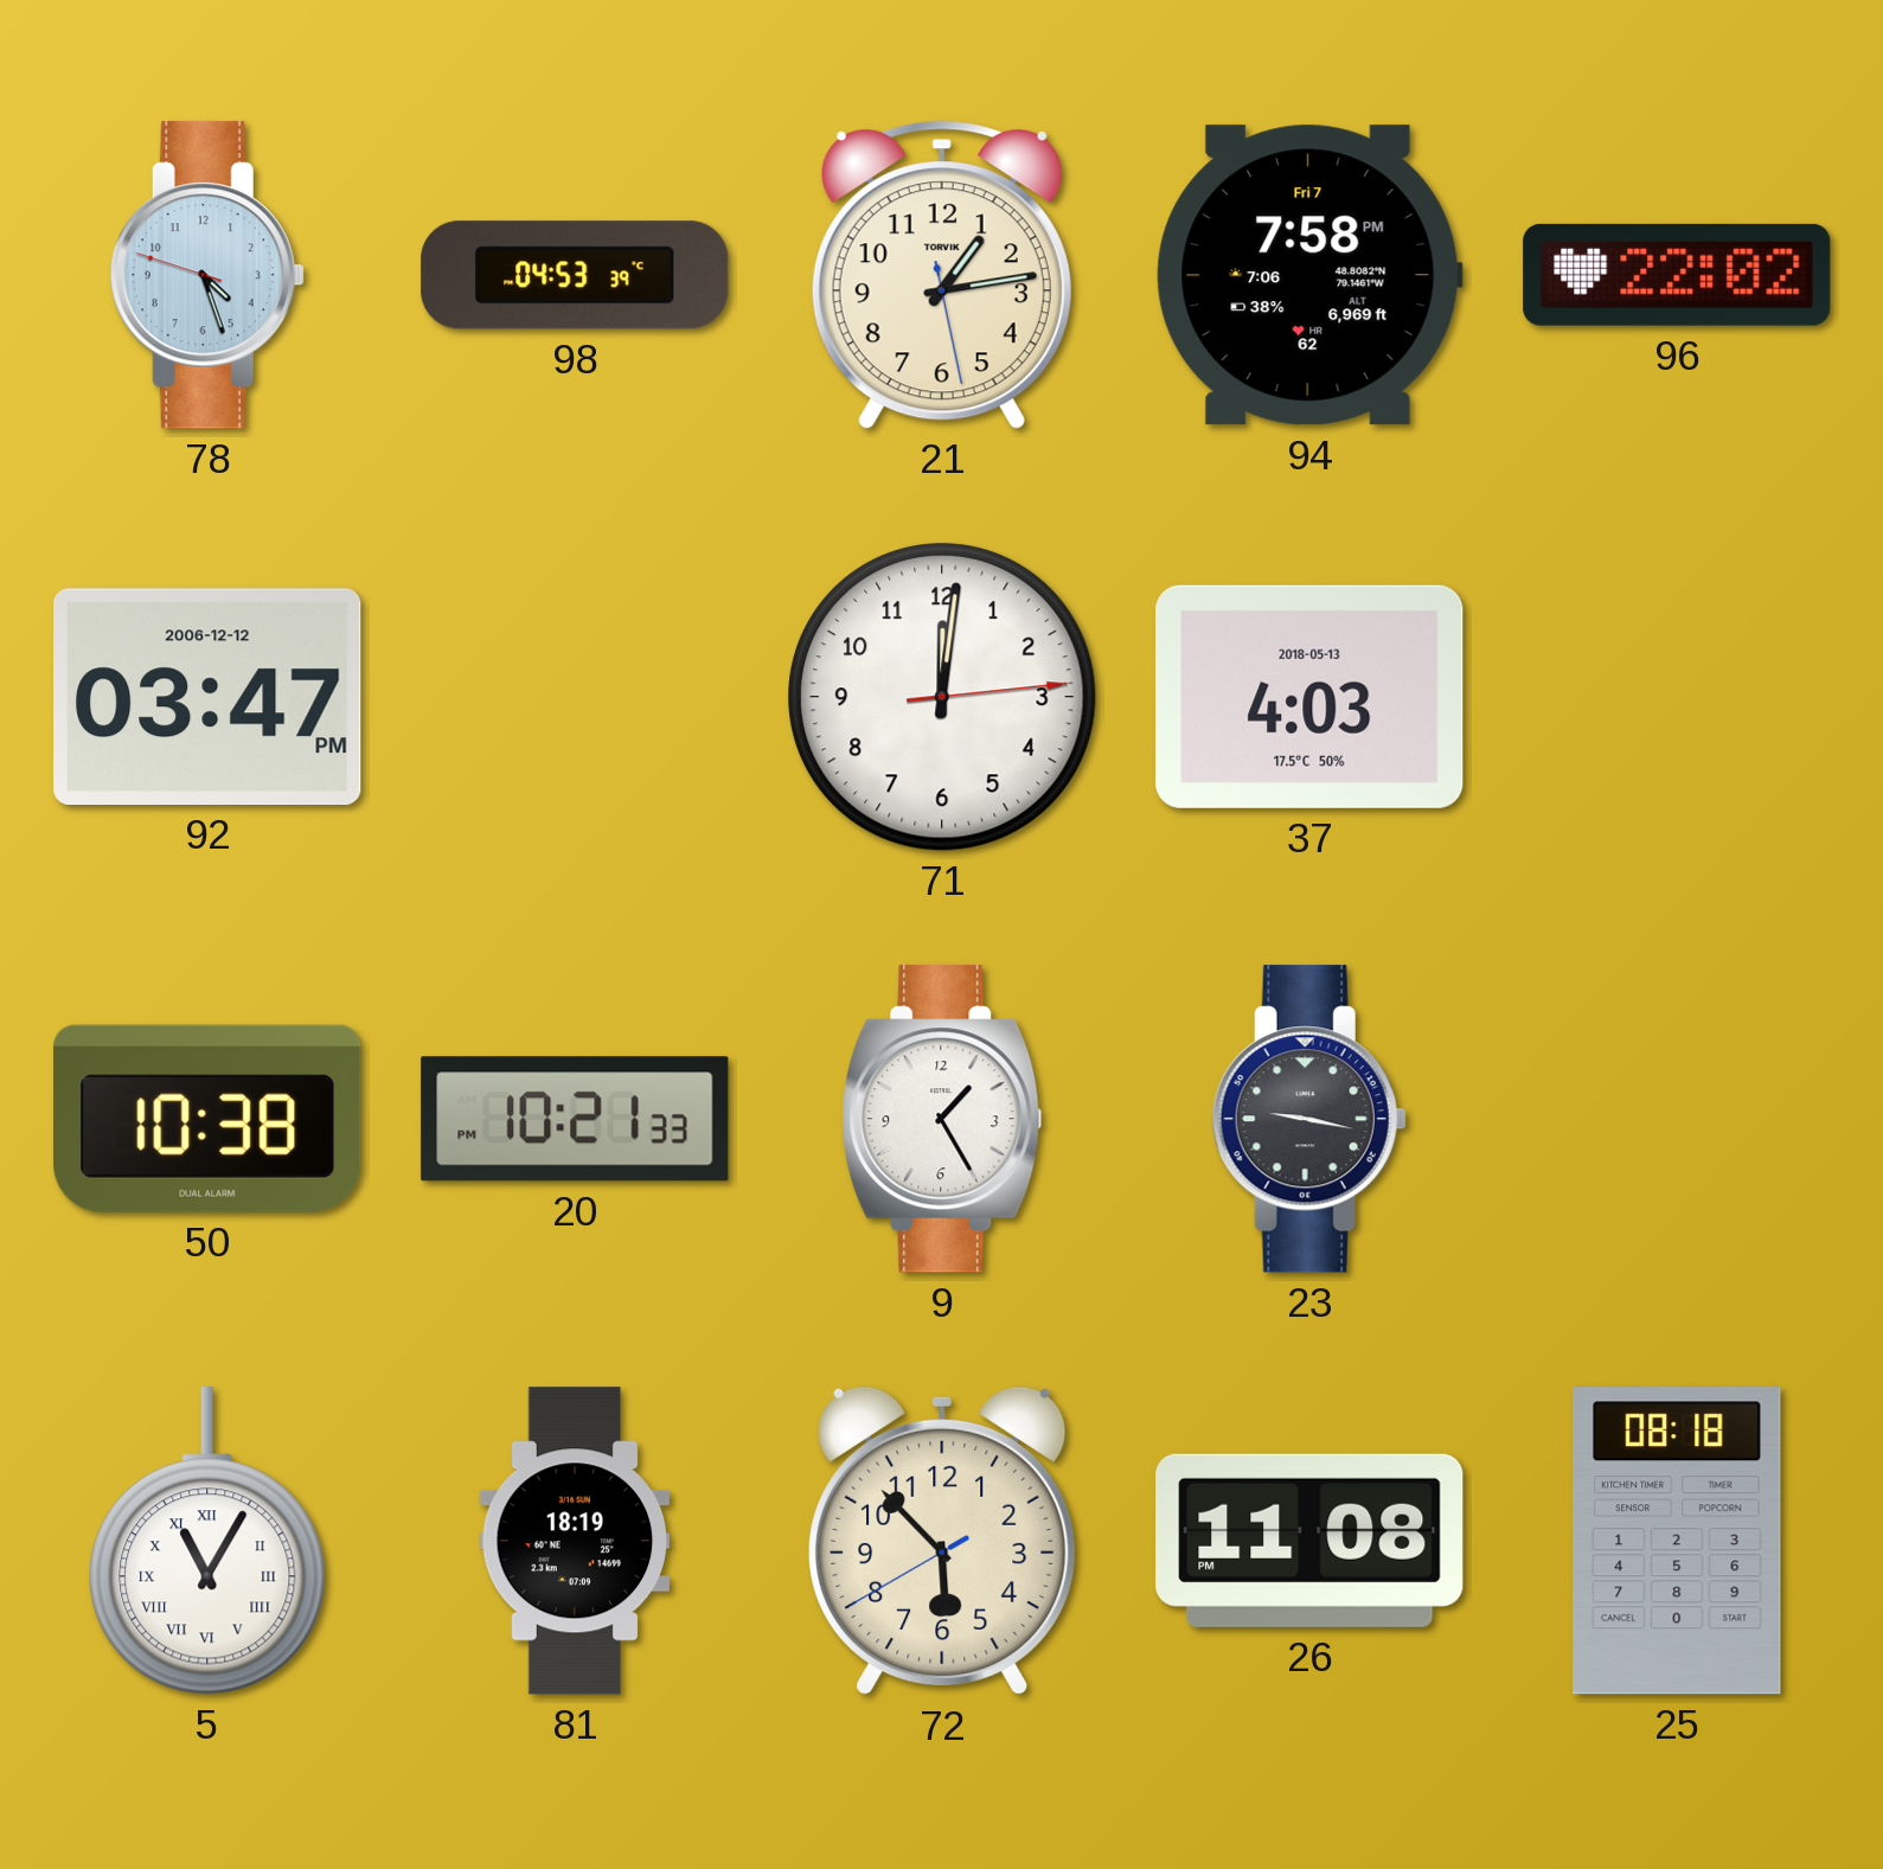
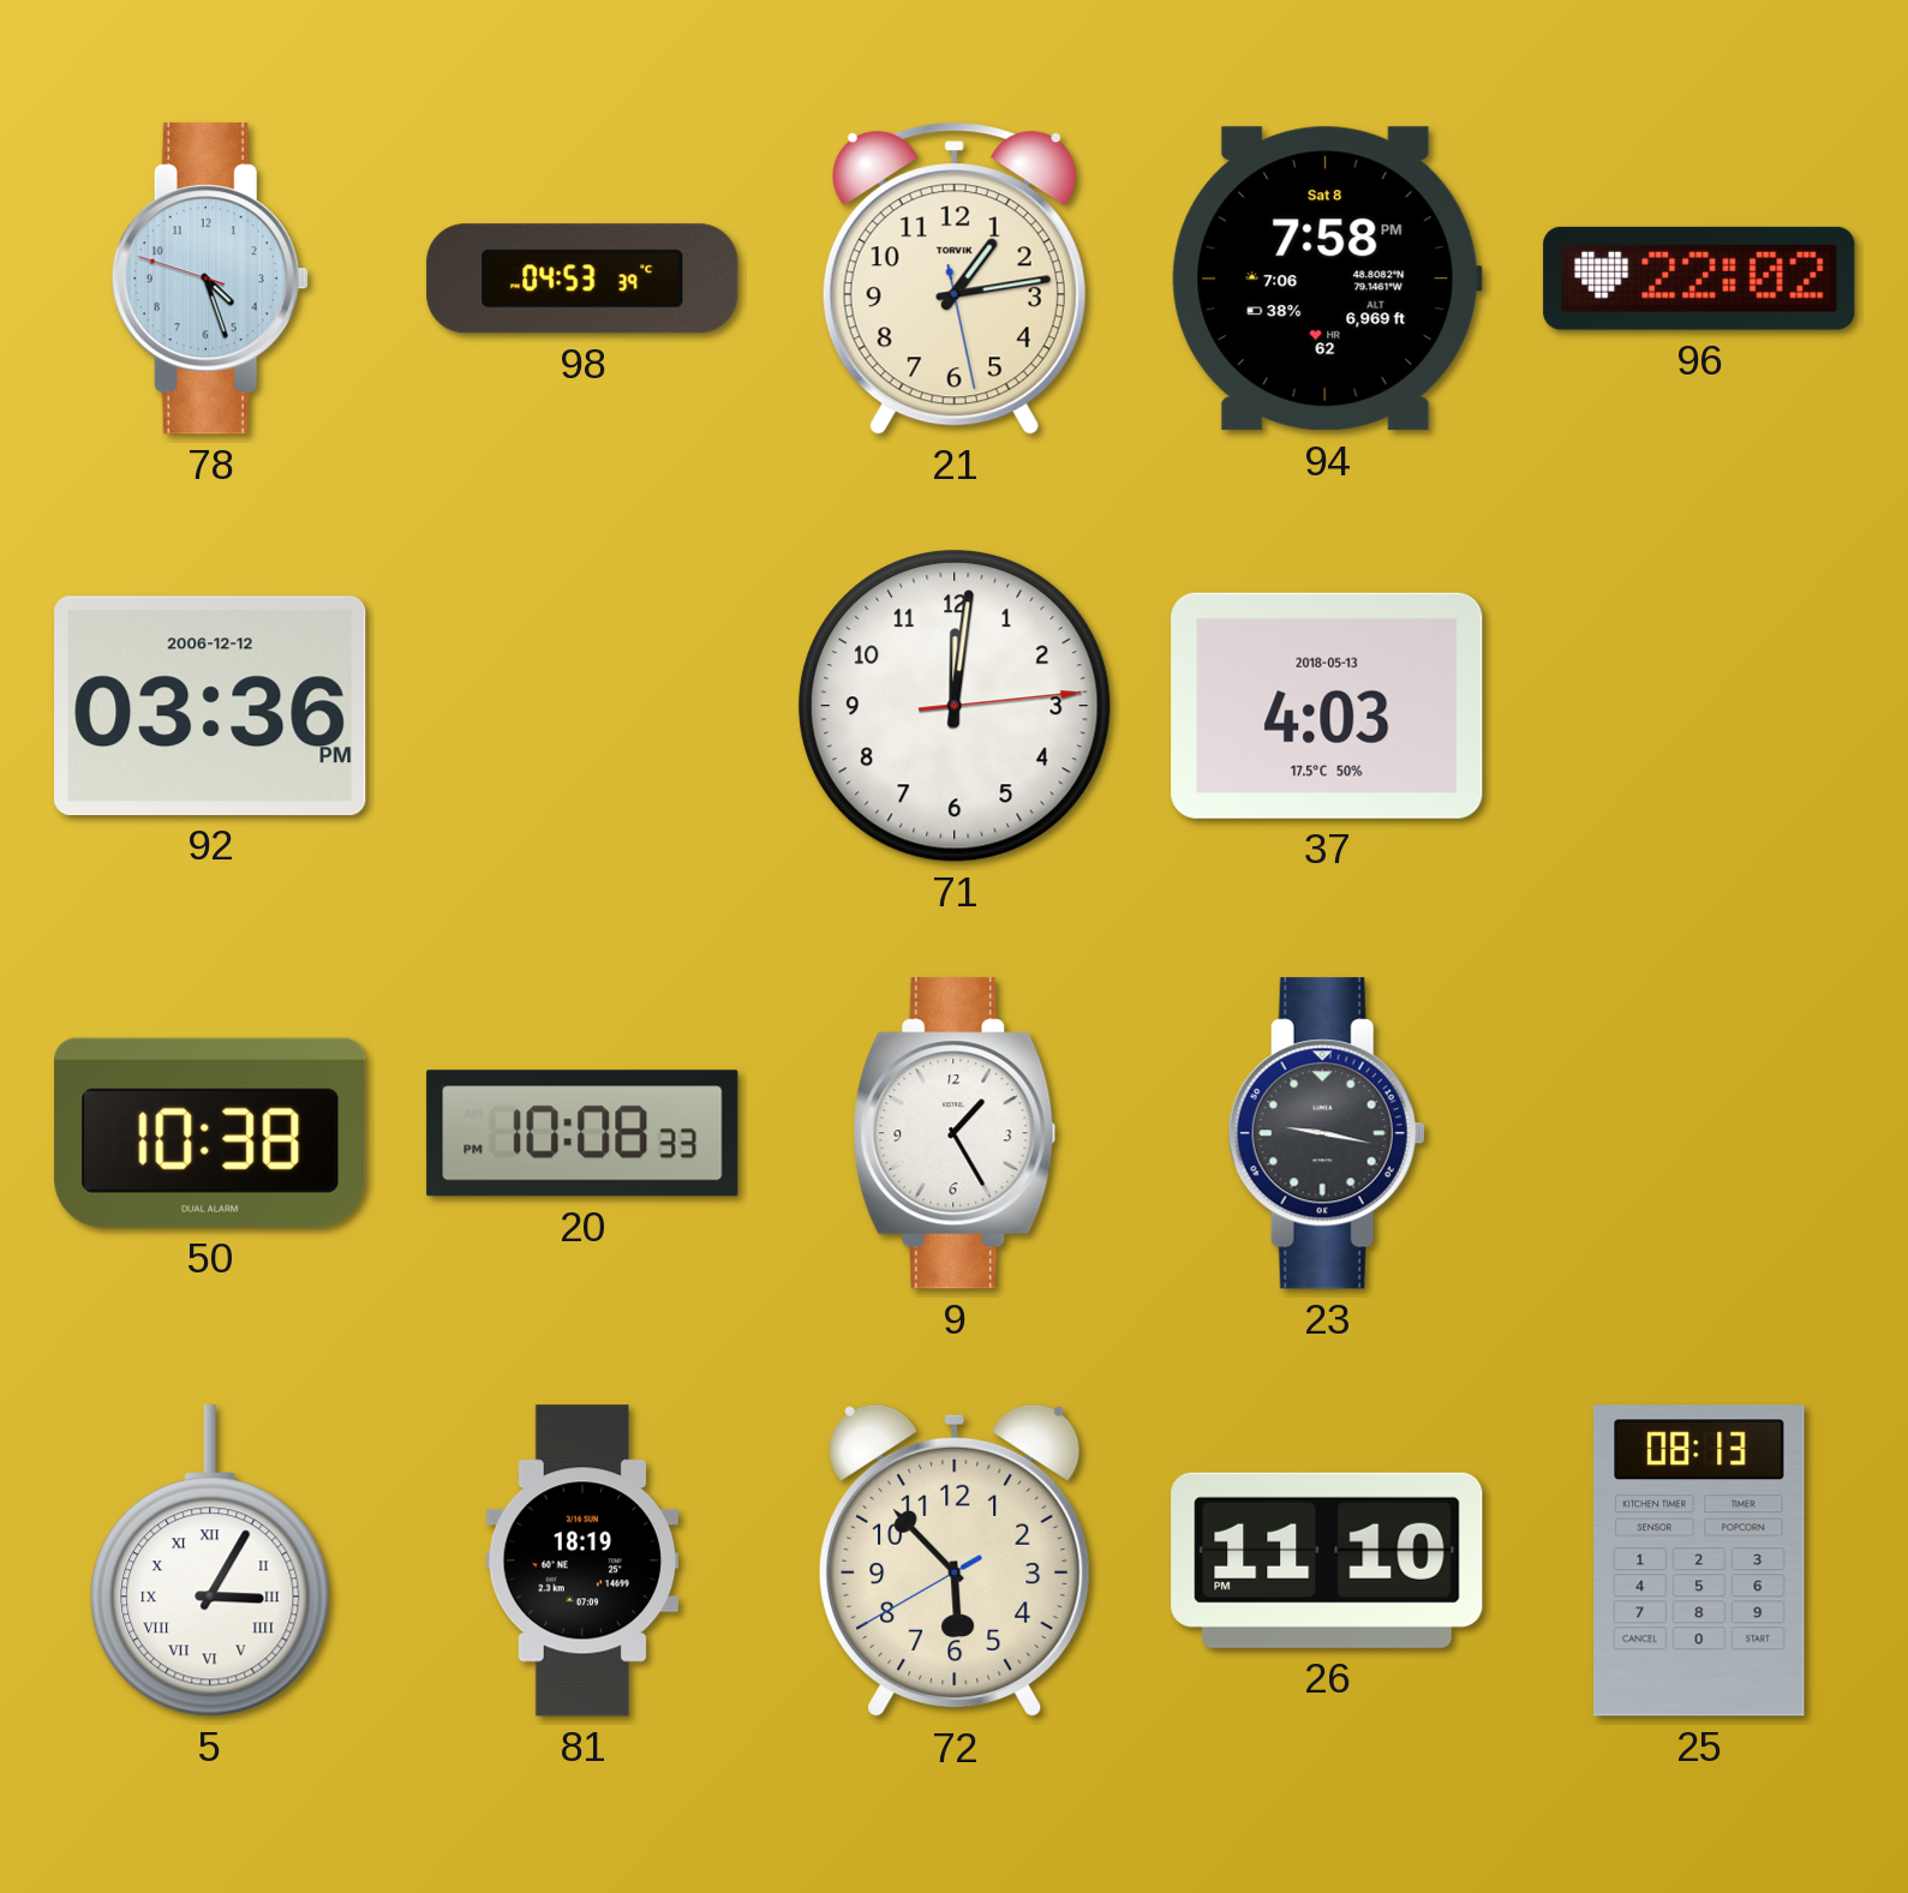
94 date: Fri 7 -> Sat 8 (1327, 278)
92: 03:47 -> 03:36 (210, 706)
20: 10:21 -> 10:08 (582, 1133)
5: 11:05 -> 3:05 (210, 1560)
26: 11:08 -> 11:10 (1327, 1560)
25: 08:18 -> 08:13 (1700, 1560)
